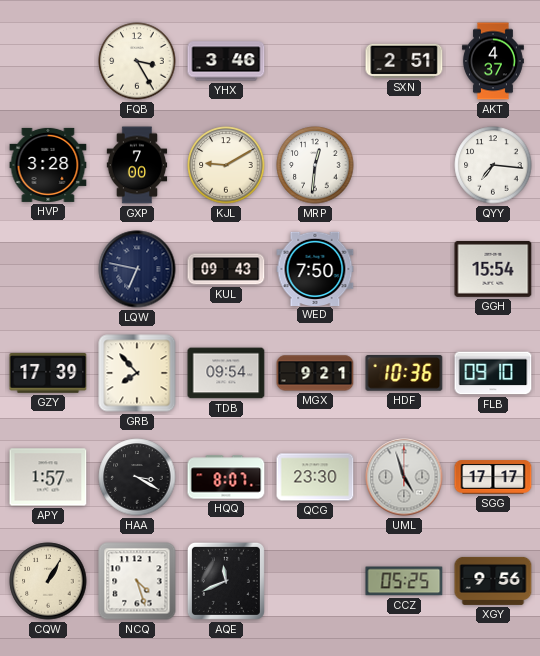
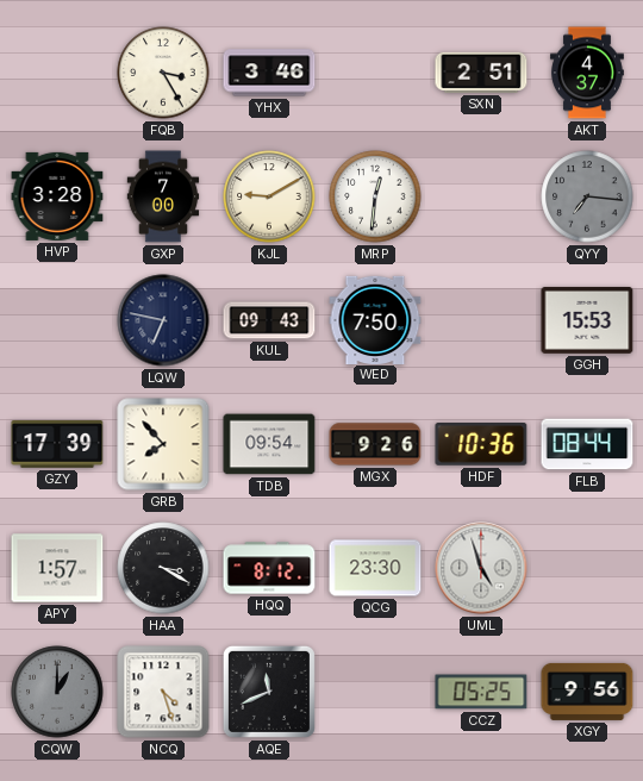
QYY dial: white -> grey (587, 196)
GGH: 15:54 -> 15:53 (587, 320)
MGX: 9:21 -> 9:26 (375, 444)
FLB: 09:10 -> 08:44 (587, 444)
HQQ: 8:07 -> 8:12 (269, 568)
SGG: 17:17 -> none (493, 477)
CQW: 1:05 -> 1:00 (57, 692)
CQW dial: cream -> grey (57, 692)
